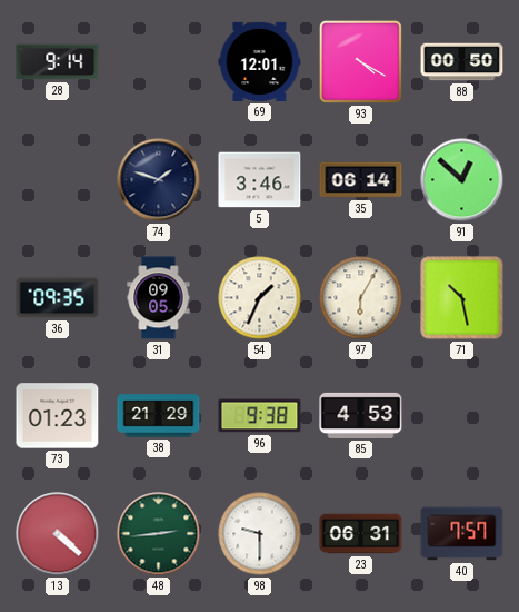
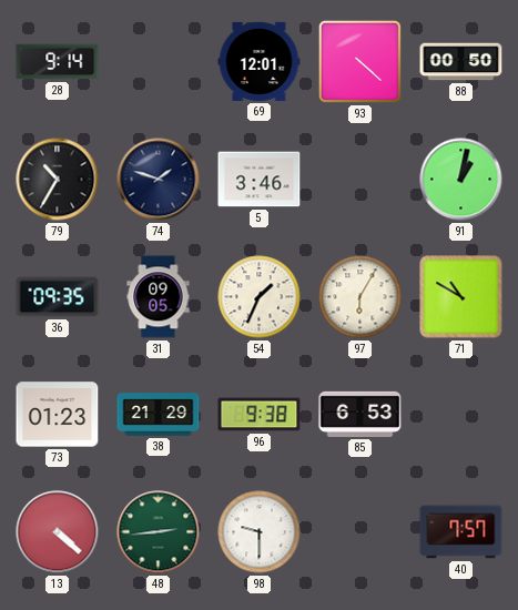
93: 4:20 -> 4:22 (359, 61)
79: none -> 10:35 (58, 180)
35: 06:14 -> none (361, 180)
91: 12:52 -> 1:02 (461, 180)
71: 10:28 -> 10:50 (461, 297)
85: 4:53 -> 6:53 (360, 414)
23: 06:31 -> none (361, 534)
